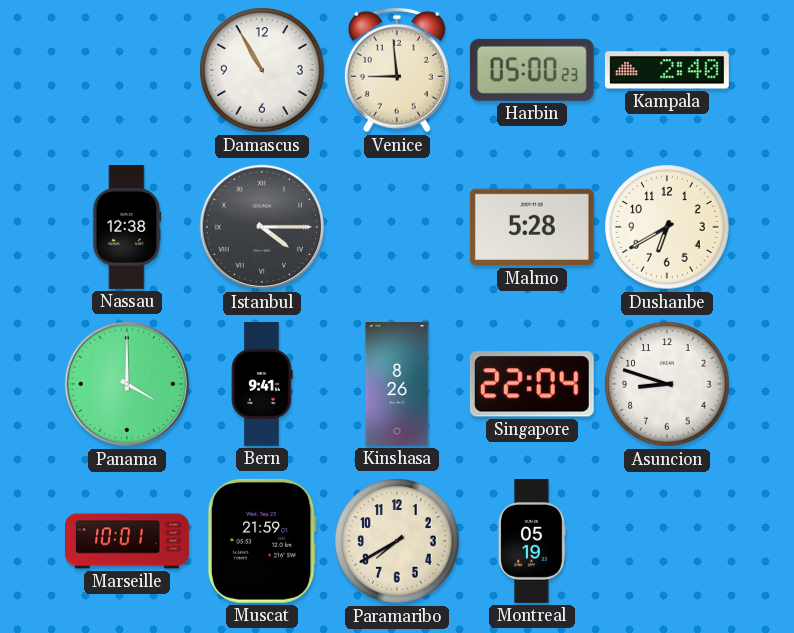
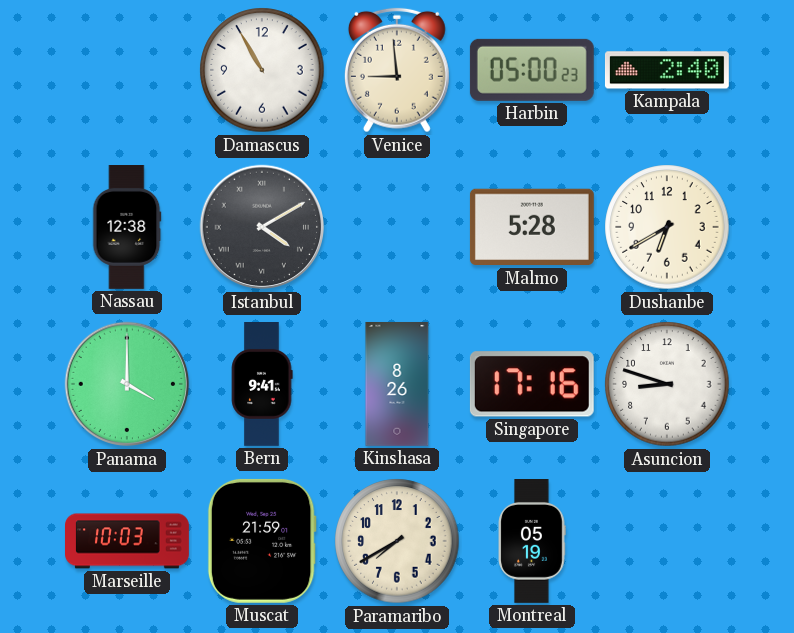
Istanbul: 4:15 -> 4:10 (262, 227)
Singapore: 22:04 -> 17:16 (532, 384)
Marseille: 10:01 -> 10:03 (128, 541)
